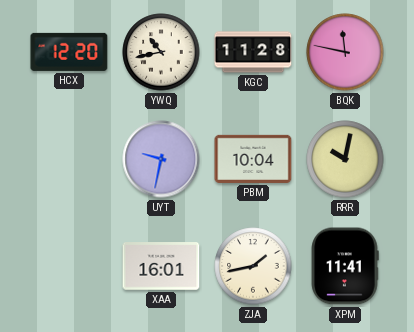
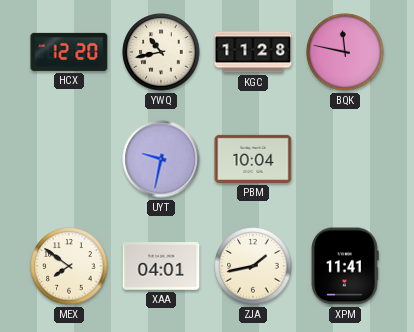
RRR: 10:02 -> none (345, 159)
MEX: none -> 7:51 (69, 266)
XAA: 16:01 -> 04:01 (161, 266)
